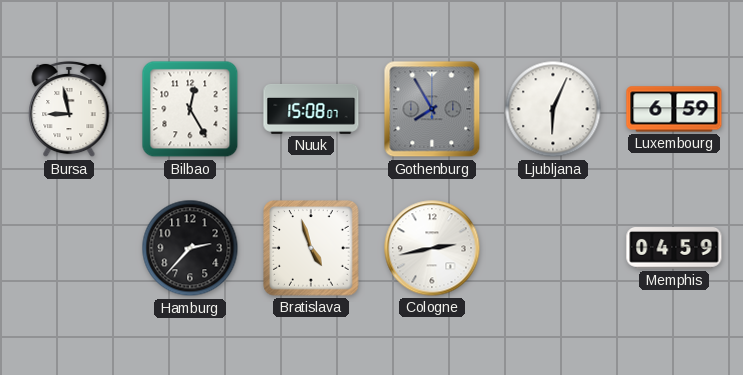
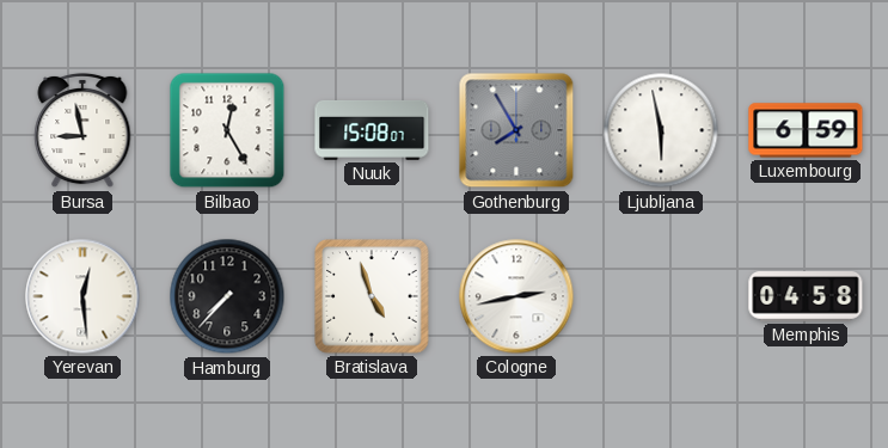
Ljubljana: 6:04 -> 5:58 (661, 130)
Yerevan: none -> 12:29 (82, 296)
Hamburg: 2:37 -> 7:37 (227, 296)
Memphis: 04:59 -> 04:58 (806, 296)
